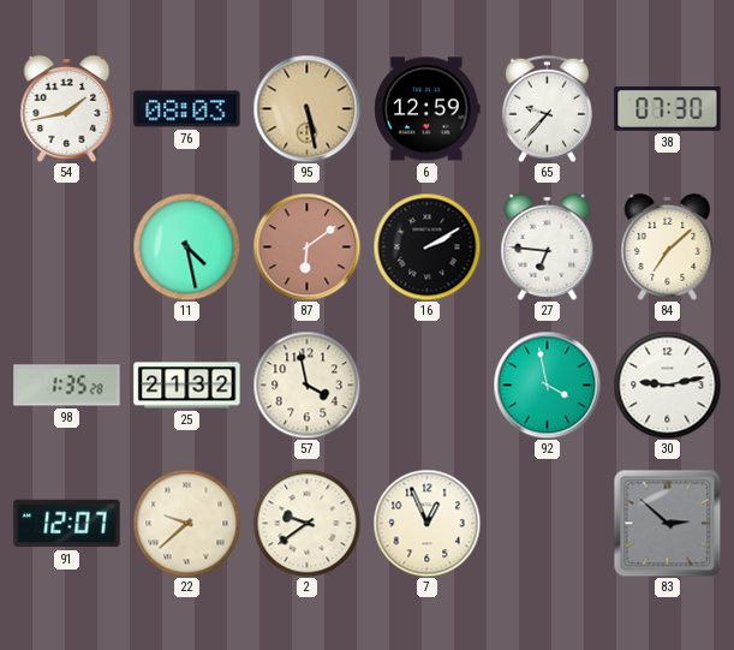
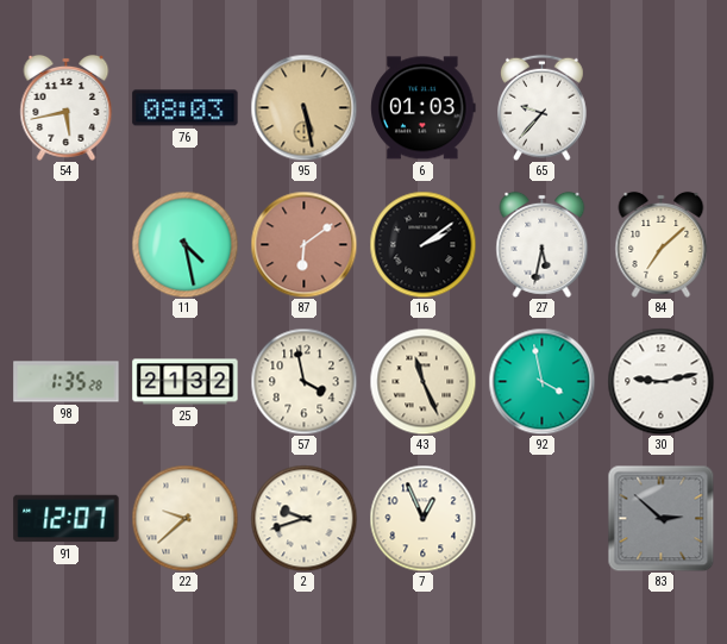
54: 1:43 -> 5:43 (67, 107)
6: 12:59 -> 01:03 (424, 108)
38: 07:30 -> none (668, 108)
16: 2:10 -> 2:09 (422, 244)
27: 6:46 -> 5:32 (543, 244)
43: none -> 11:26 (422, 381)
2: 9:39 -> 9:42 (303, 518)
